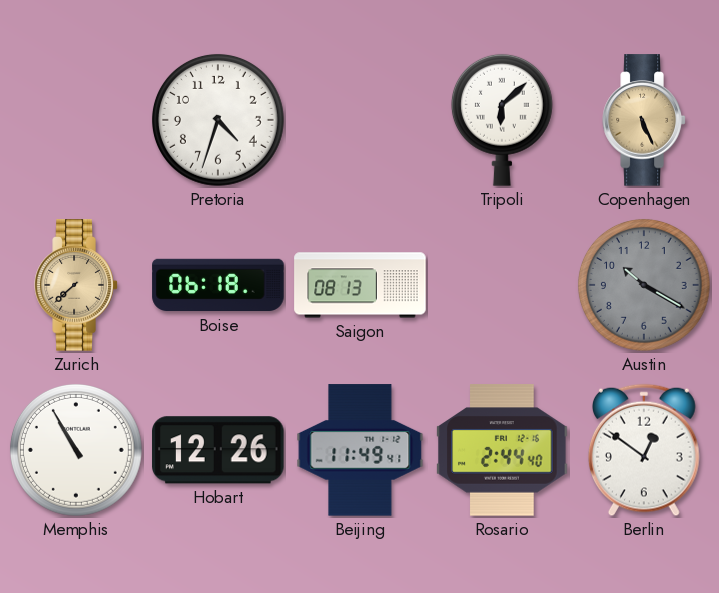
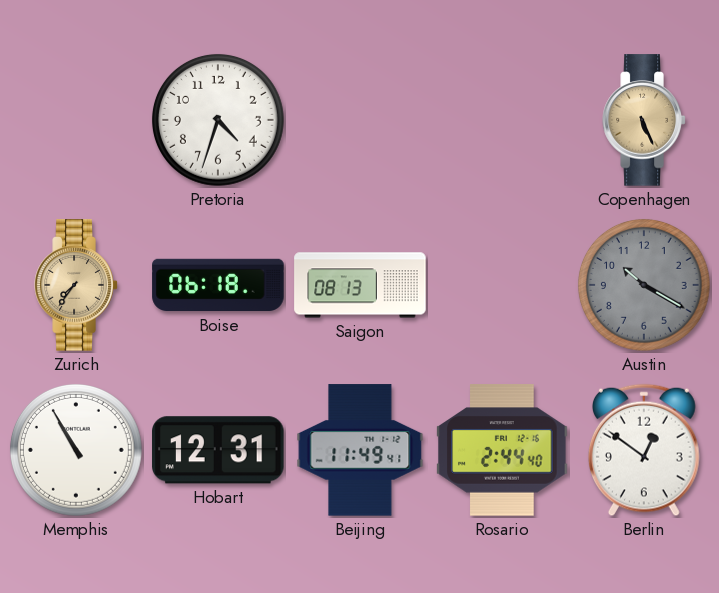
Tripoli: 6:08 -> none (502, 120)
Zurich: 7:38 -> 7:36 (76, 285)
Hobart: 12:26 -> 12:31 (218, 450)
